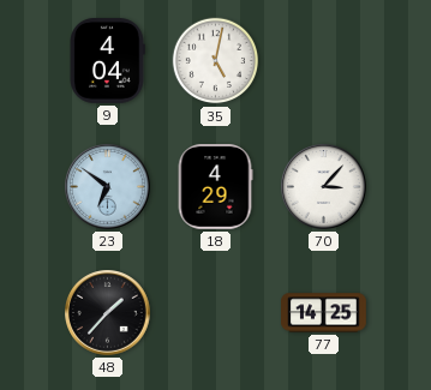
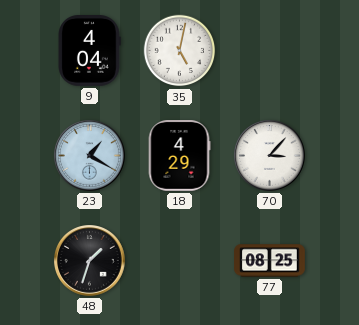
23: 6:51 -> 1:20 (90, 156)
48: 1:37 -> 1:33 (90, 261)
77: 14:25 -> 08:25 (270, 261)
